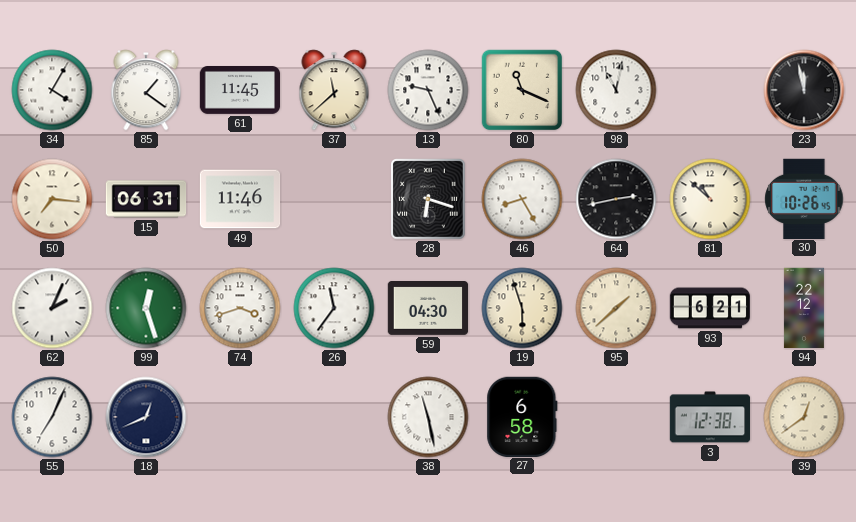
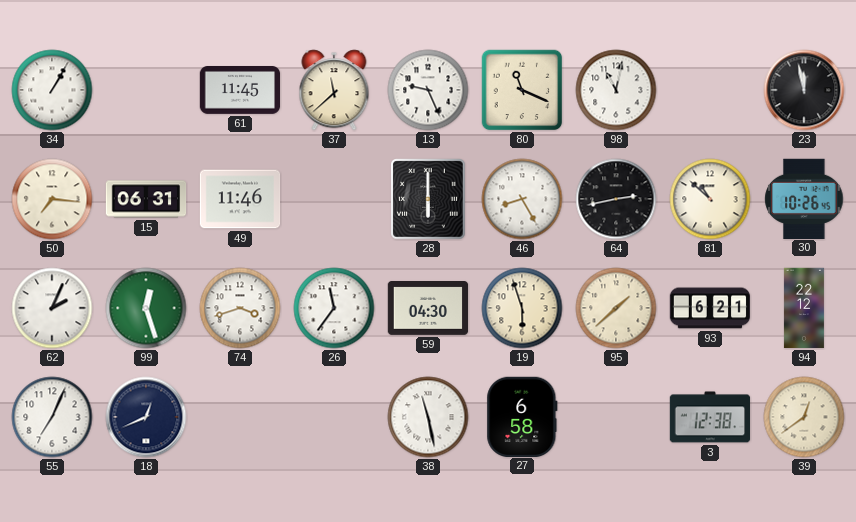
34: 4:05 -> 1:05 (52, 90)
85: 1:21 -> none (146, 90)
28: 6:18 -> 6:00 (428, 199)
